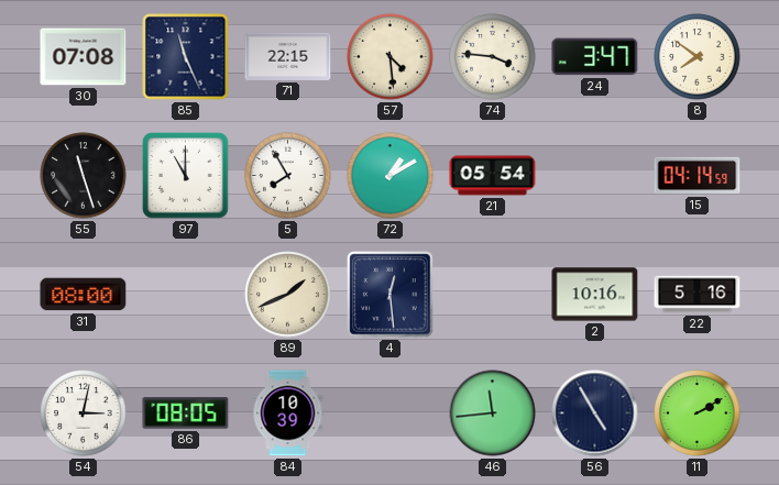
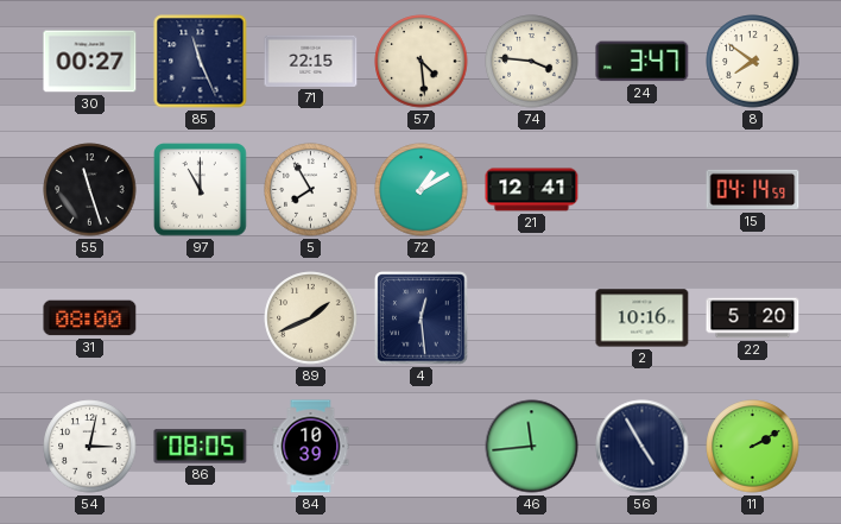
30: 07:08 -> 00:27 (90, 62)
21: 05:54 -> 12:41 (532, 190)
22: 5:16 -> 5:20 (753, 318)
